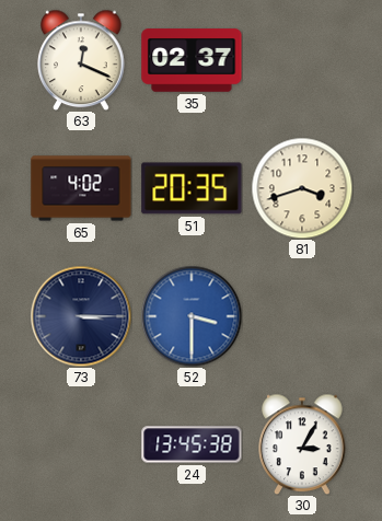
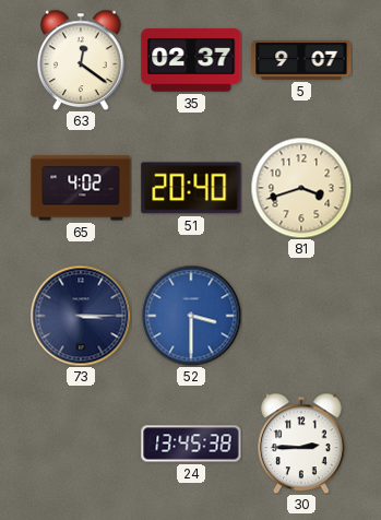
63: 12:19 -> 12:21 (82, 60)
5: none -> 9:07 (301, 61)
51: 20:35 -> 20:40 (191, 188)
30: 3:05 -> 2:45 (302, 444)
